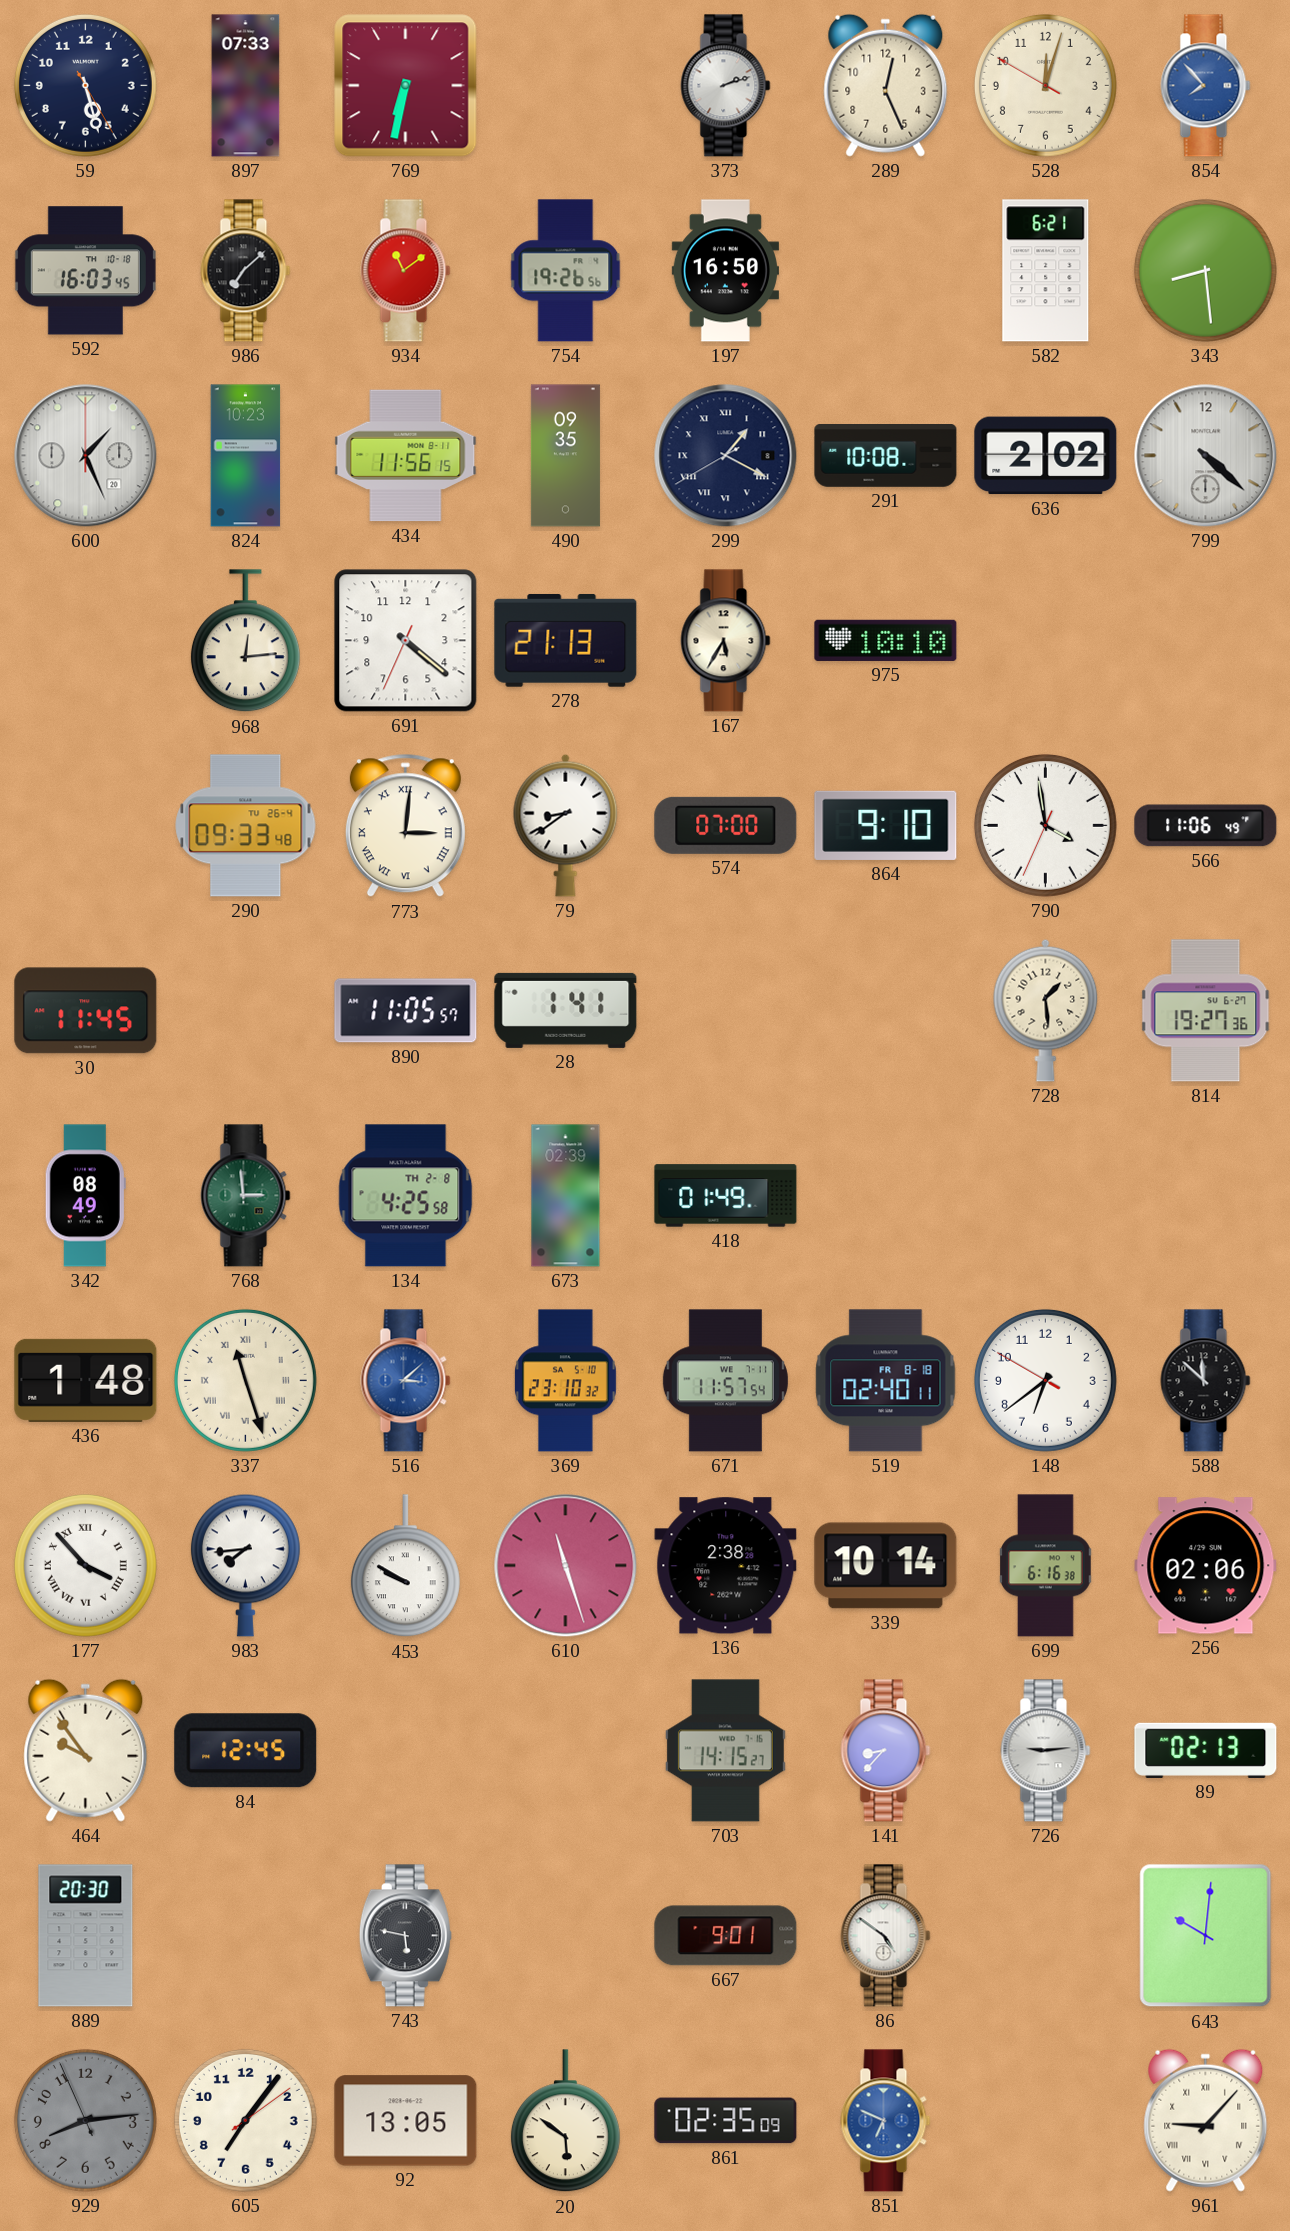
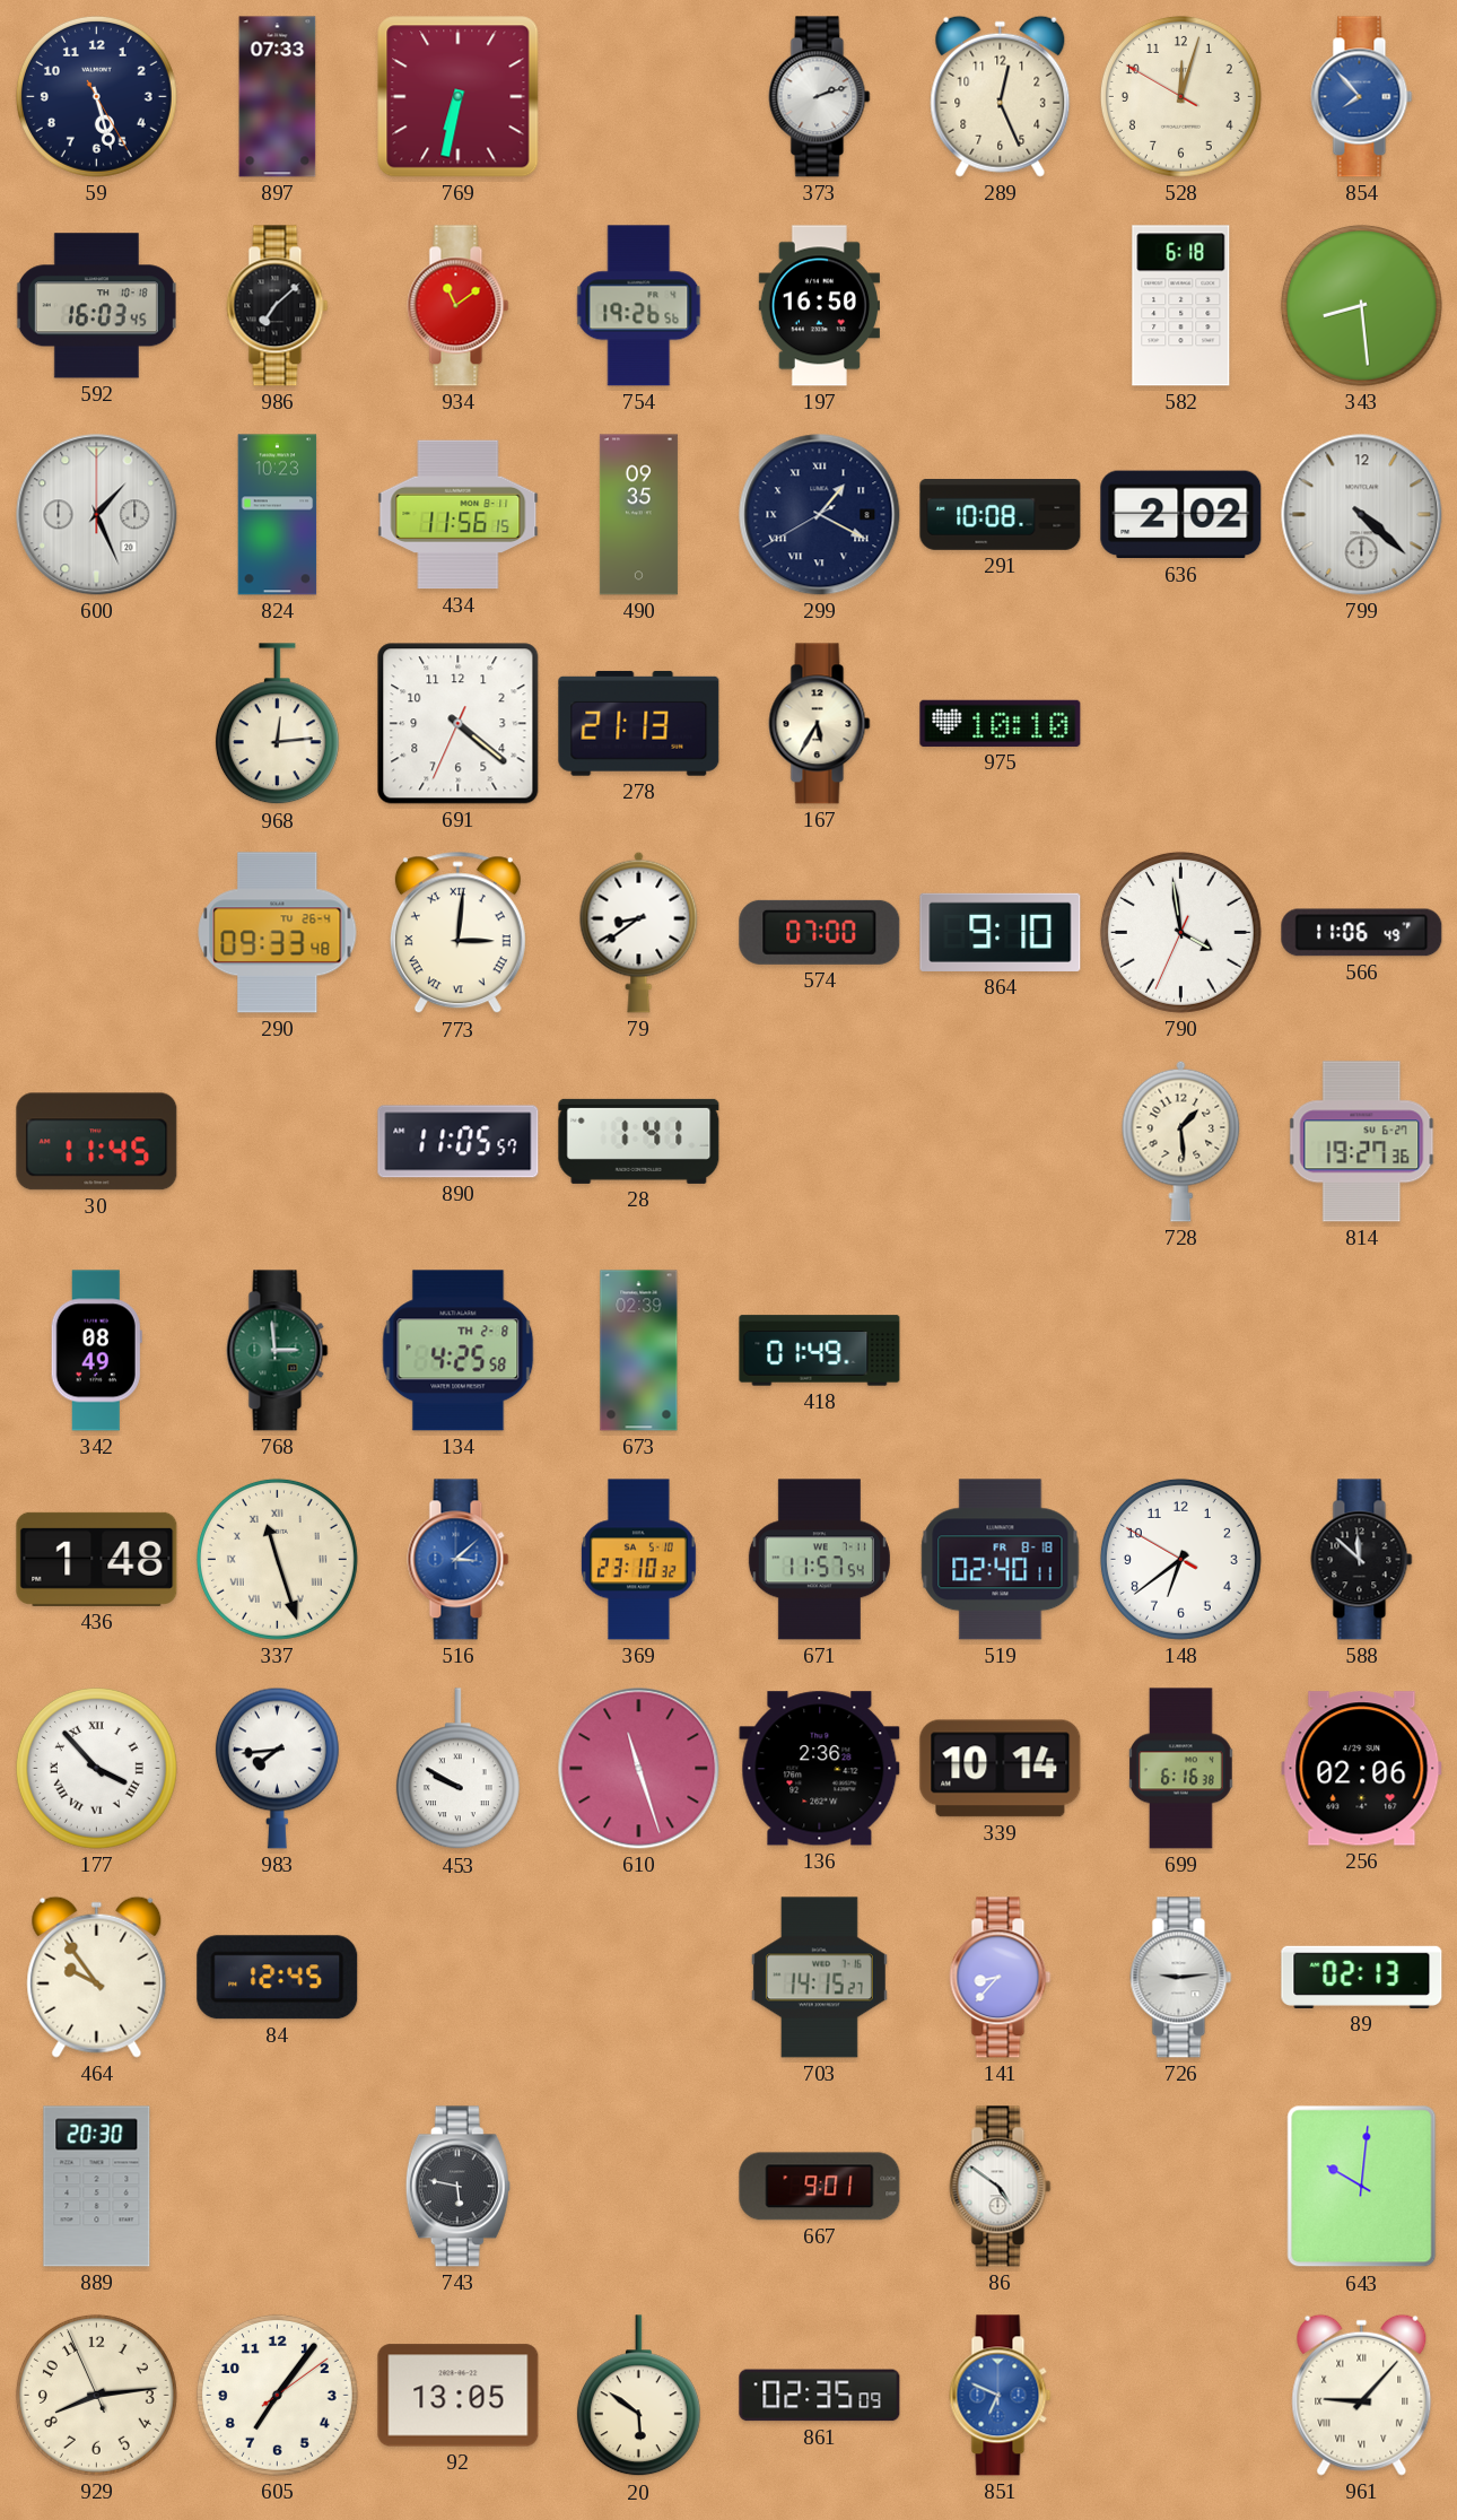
582: 6:21 -> 6:18 (1181, 306)
136: 2:38 -> 2:36 (820, 1769)
929 dial: grey -> cream (96, 2395)
